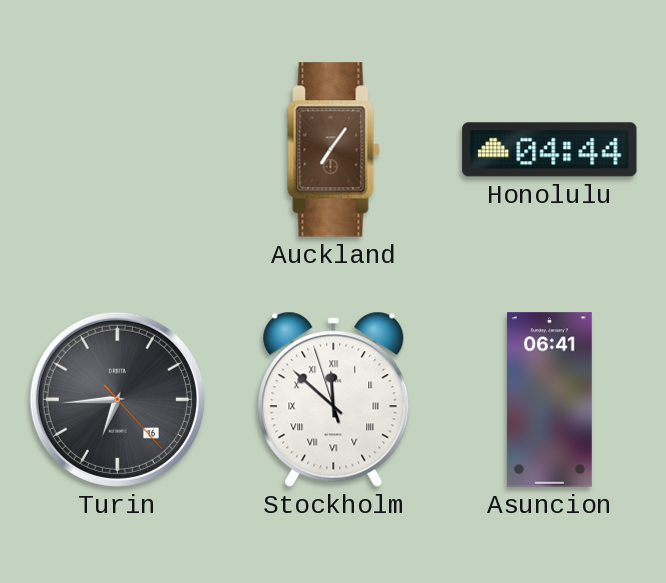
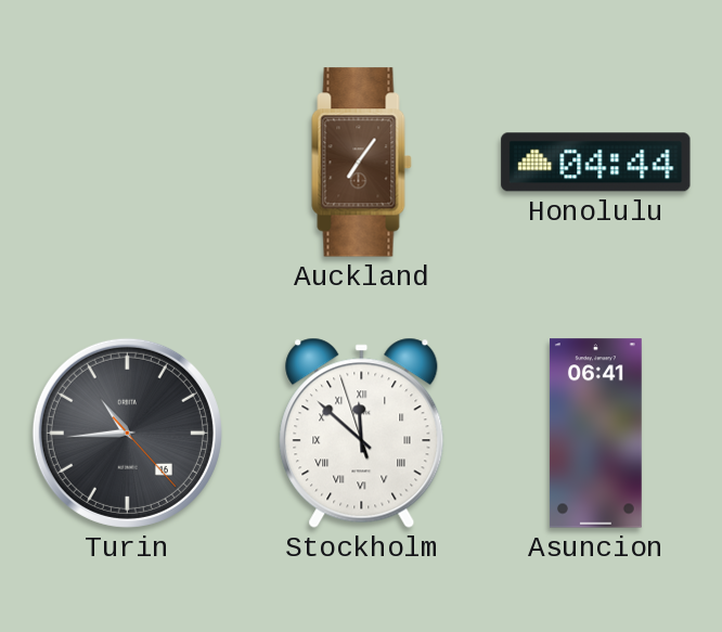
Turin: 6:44 -> 10:44 (127, 433)
